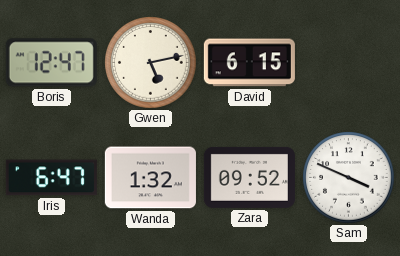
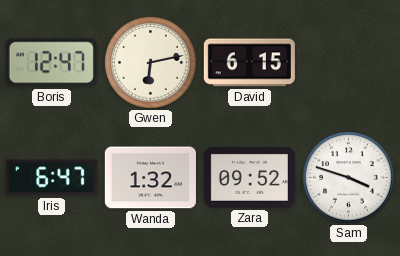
Gwen: 5:13 -> 6:13 (151, 63)
Sam: 3:49 -> 3:48 (349, 178)
